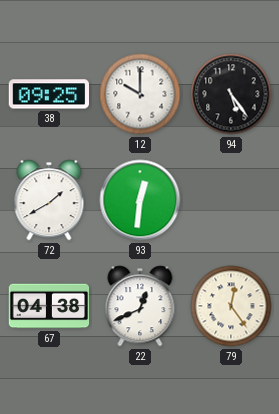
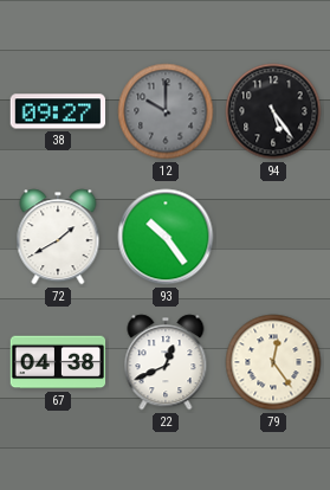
38: 09:25 -> 09:27 (57, 111)
12 dial: white -> grey (166, 111)
93: 12:31 -> 10:24 (166, 237)
